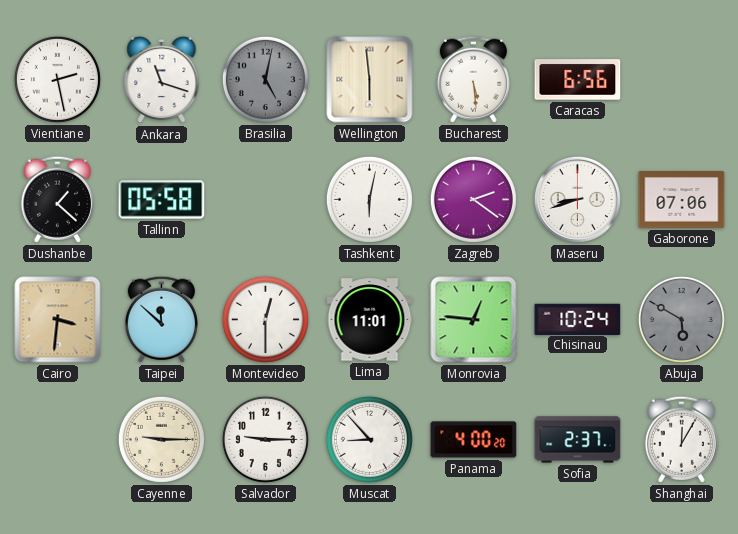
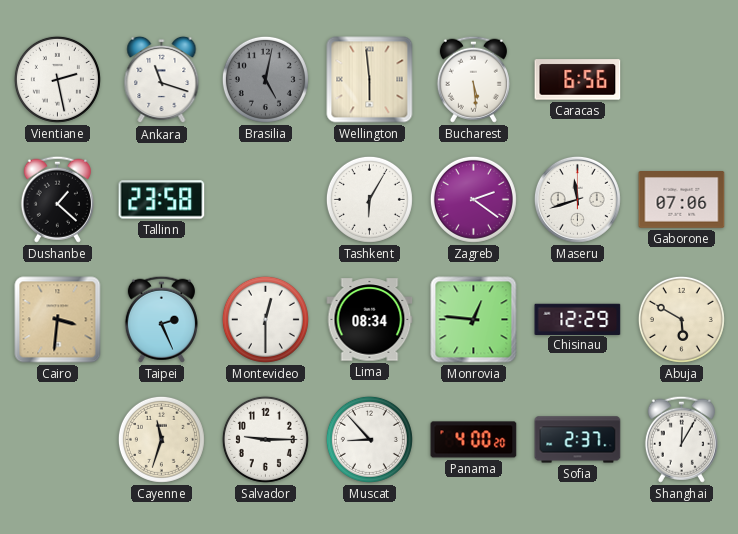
Tallinn: 05:58 -> 23:58 (162, 200)
Tashkent: 6:02 -> 6:05 (369, 199)
Maseru: 8:42 -> 11:42 (577, 199)
Taipei: 11:52 -> 2:26 (161, 319)
Lima: 11:01 -> 08:34 (370, 320)
Chisinau: 10:24 -> 12:29 (578, 319)
Abuja dial: grey -> cream (681, 319)
Cayenne: 9:15 -> 11:33 (161, 439)
